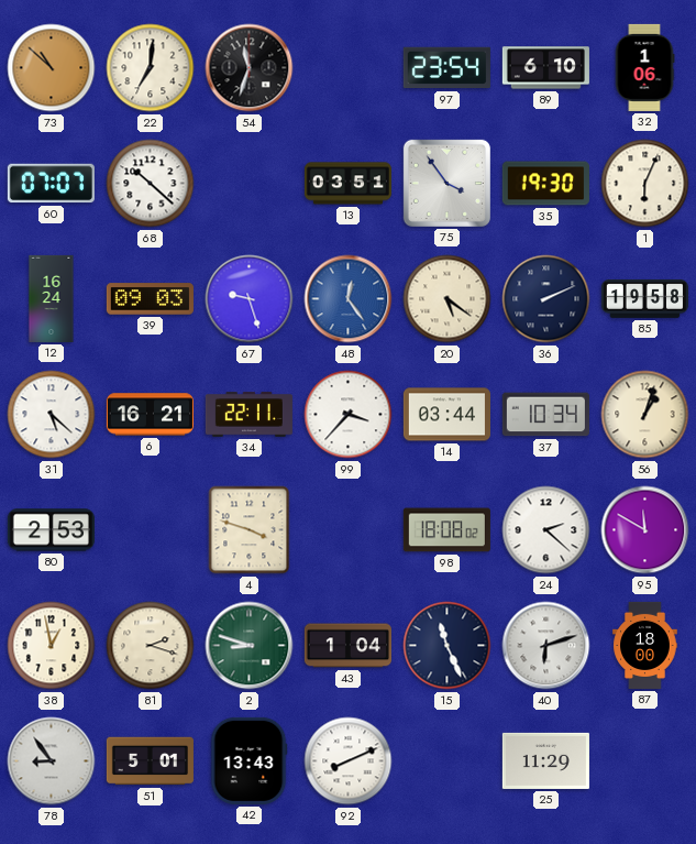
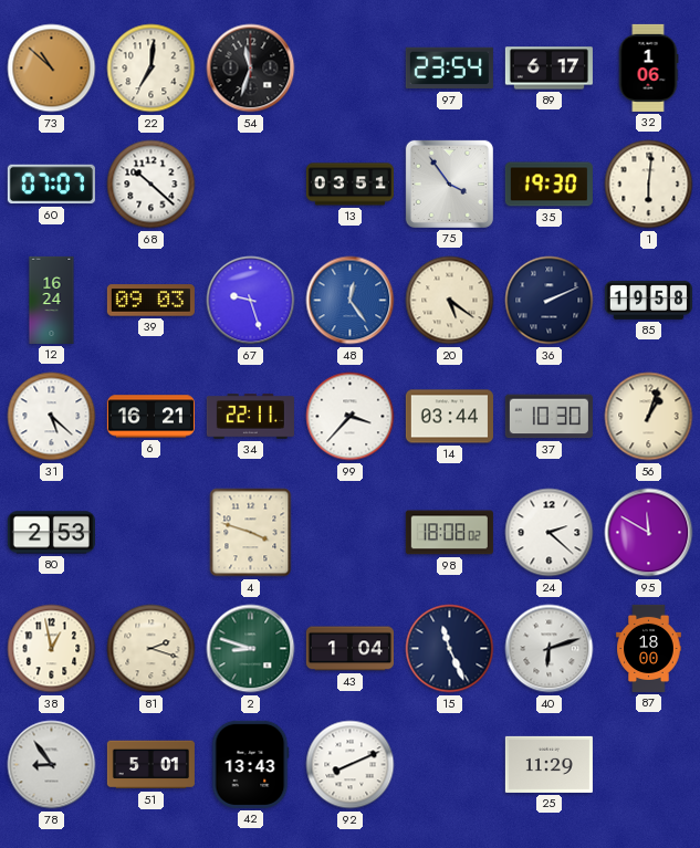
89: 6:10 -> 6:17 (548, 69)
1: 6:04 -> 6:01 (649, 185)
37: 10:34 -> 10:30 (548, 417)
